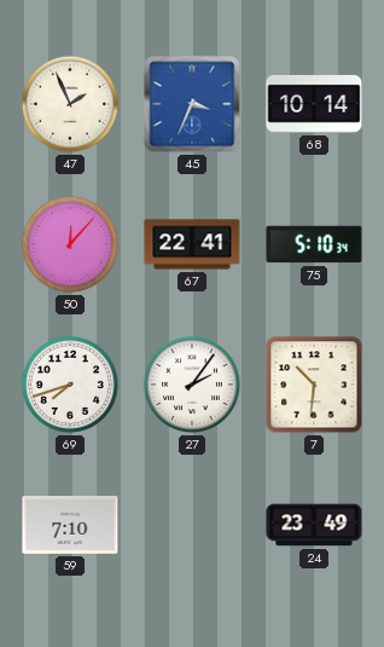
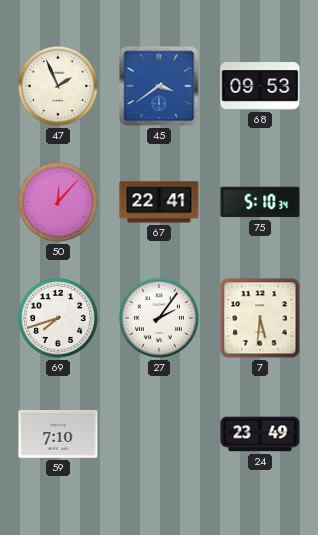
45: 3:34 -> 3:39 (159, 86)
68: 10:14 -> 09:53 (260, 86)
7: 10:31 -> 5:31 (260, 318)
